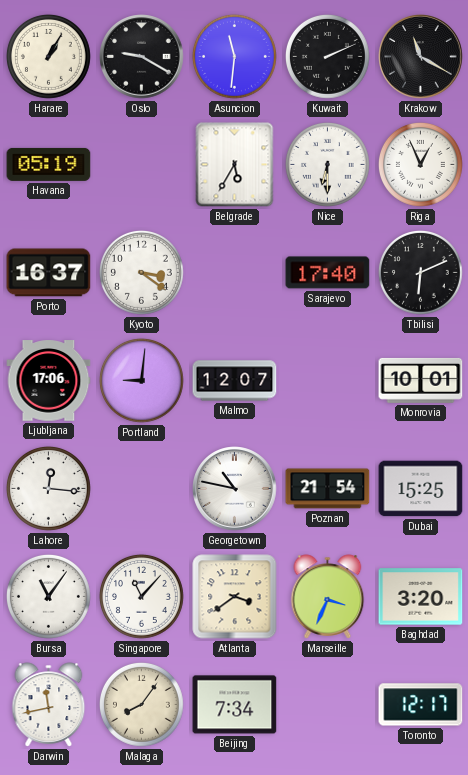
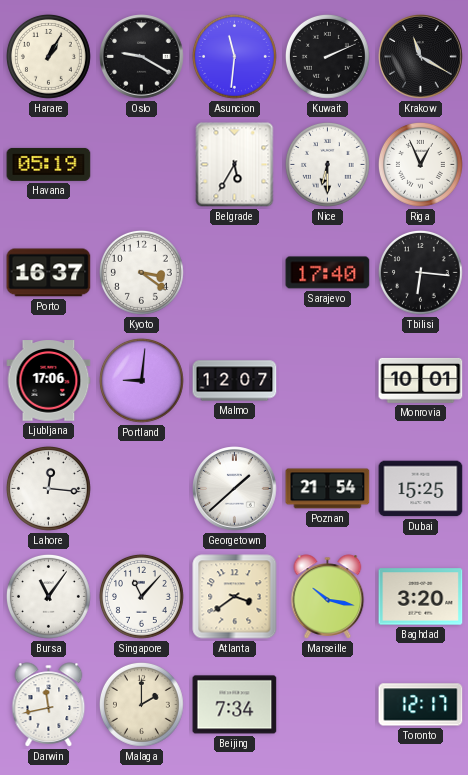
Tbilisi: 6:11 -> 6:16 (420, 272)
Georgetown: 10:47 -> 1:38 (235, 489)
Marseille: 3:34 -> 10:17 (328, 597)
Malaga: 8:06 -> 2:00 (141, 704)
